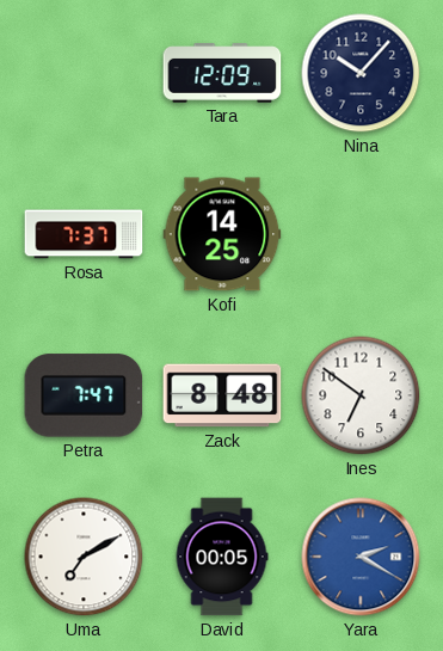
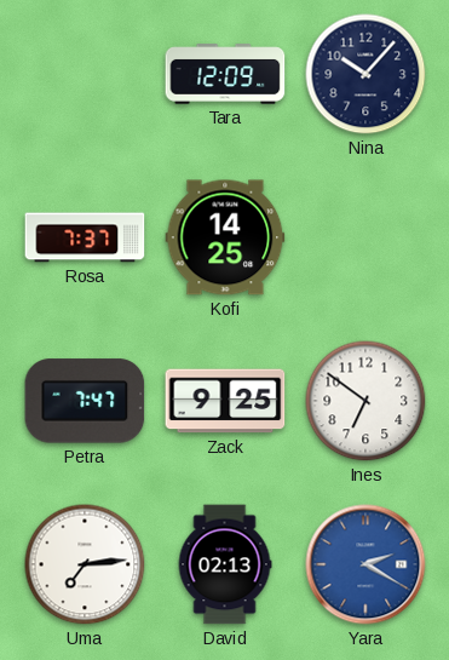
Zack: 8:48 -> 9:25 (225, 401)
Uma: 7:10 -> 7:14 (85, 564)
David: 00:05 -> 02:13 (225, 564)
